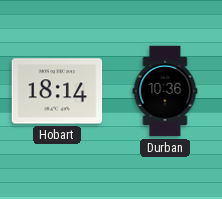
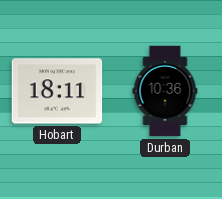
Hobart: 18:14 -> 18:11 (57, 91)
